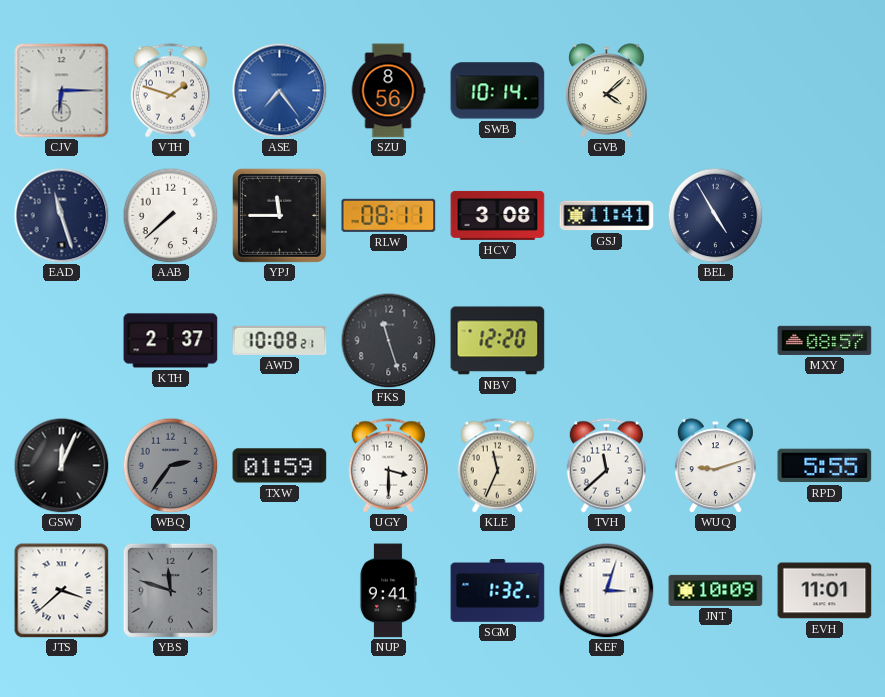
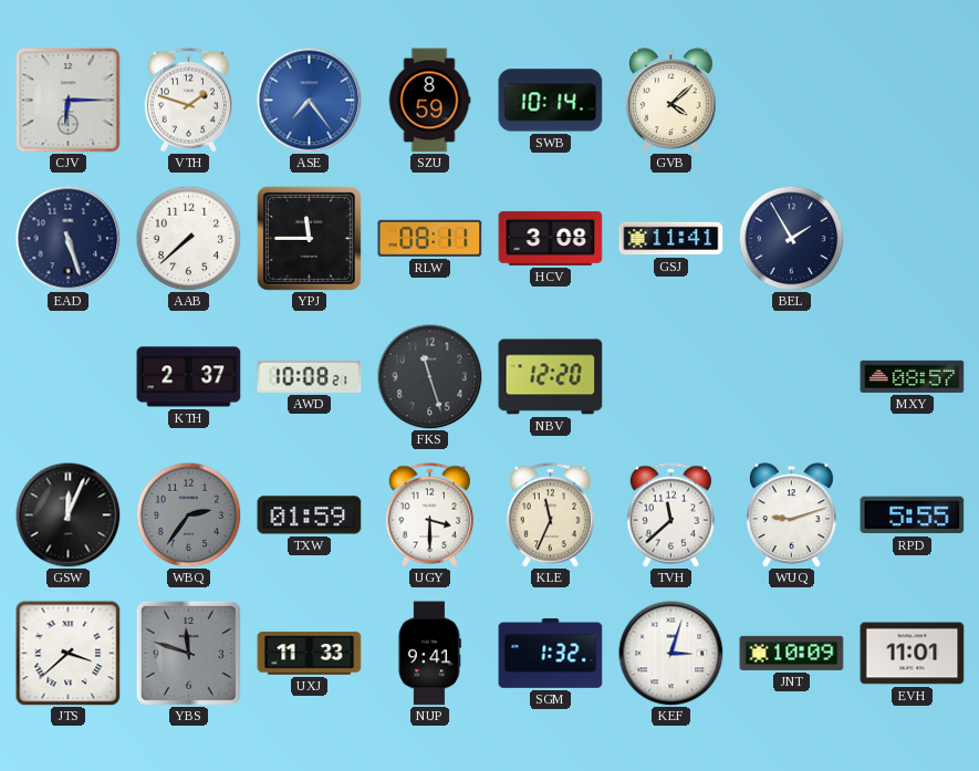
SZU: 8:56 -> 8:59 (429, 101)
EAD: 11:27 -> 5:27 (67, 238)
BEL: 4:55 -> 1:55 (791, 238)
UXJ: none -> 11:33 (310, 654)
